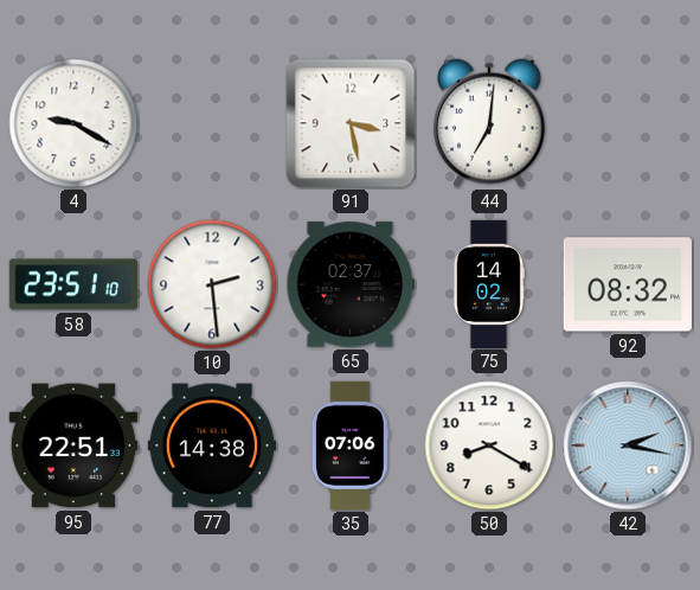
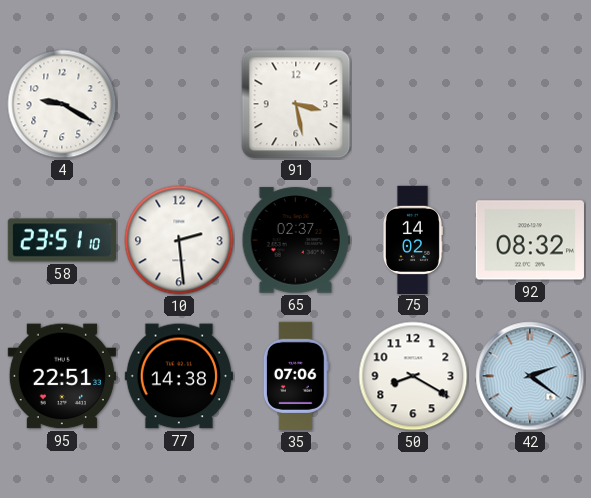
44: 7:01 -> none (489, 123)
42: 2:17 -> 2:21 (530, 376)
